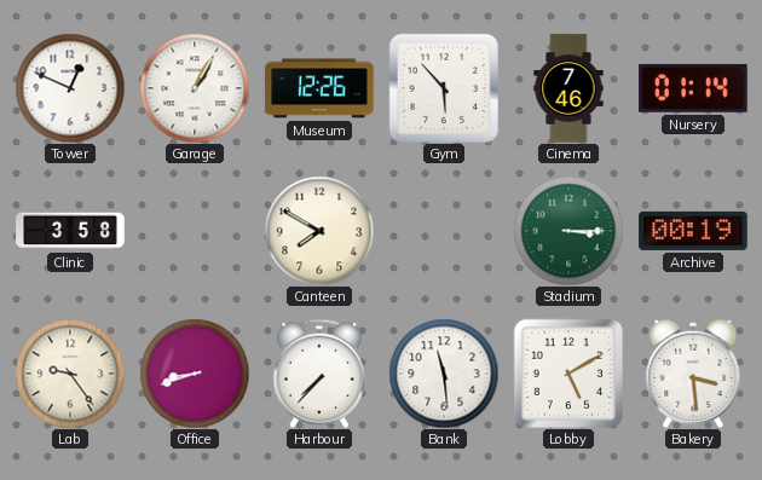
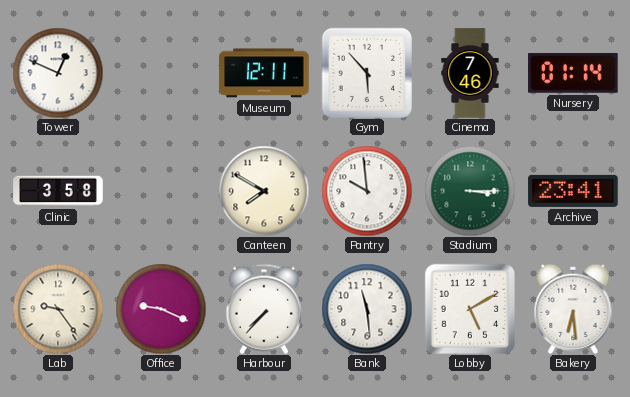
Garage: 1:05 -> none (195, 88)
Museum: 12:26 -> 12:11 (264, 73)
Pantry: none -> 9:59 (367, 191)
Archive: 00:19 -> 23:41 (573, 191)
Office: 8:42 -> 9:19 (161, 309)
Bakery: 3:29 -> 6:29 (573, 308)
